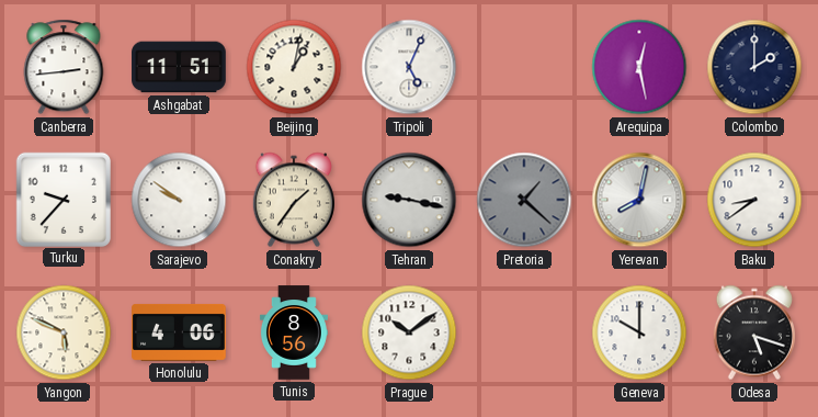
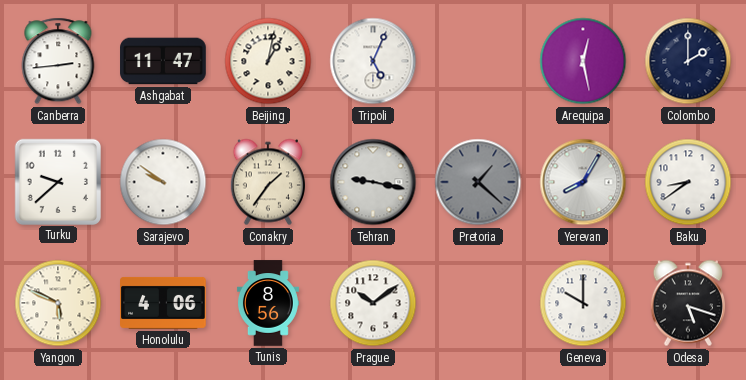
Ashgabat: 11:51 -> 11:47 (163, 61)
Turku: 9:37 -> 9:38 (57, 181)
Yerevan: 8:02 -> 8:05 (583, 182)
